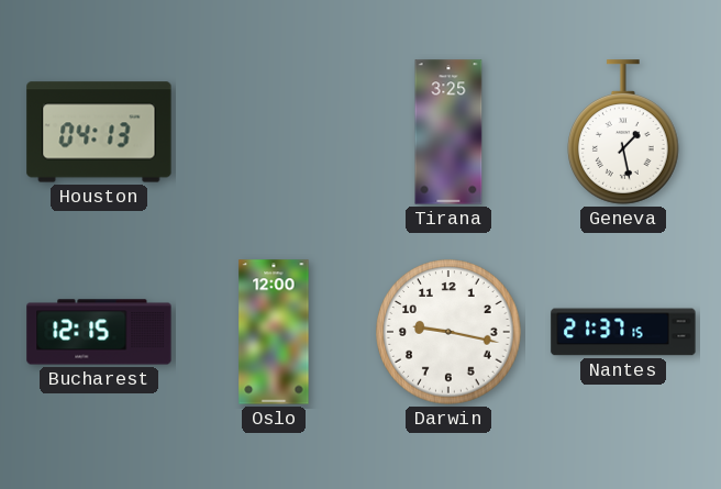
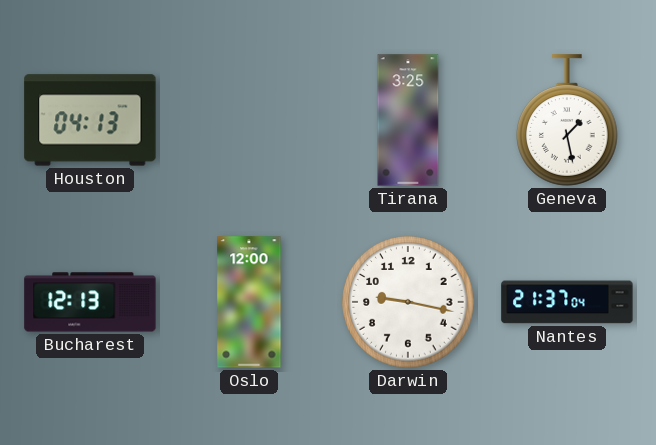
Bucharest: 12:15 -> 12:13 (90, 302)
Nantes: 21:37:15 -> 21:37:04 (567, 302)
